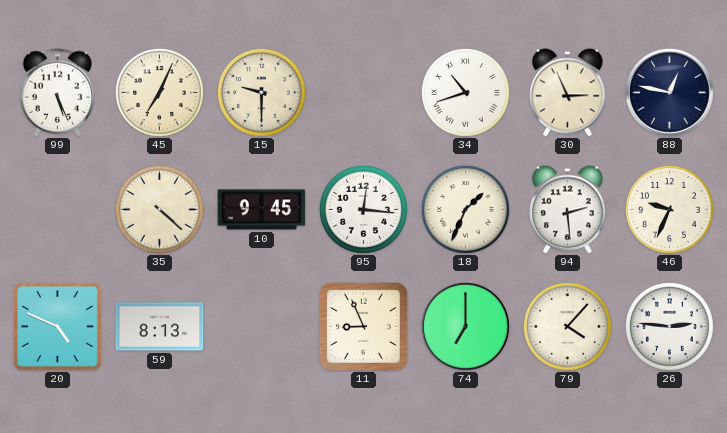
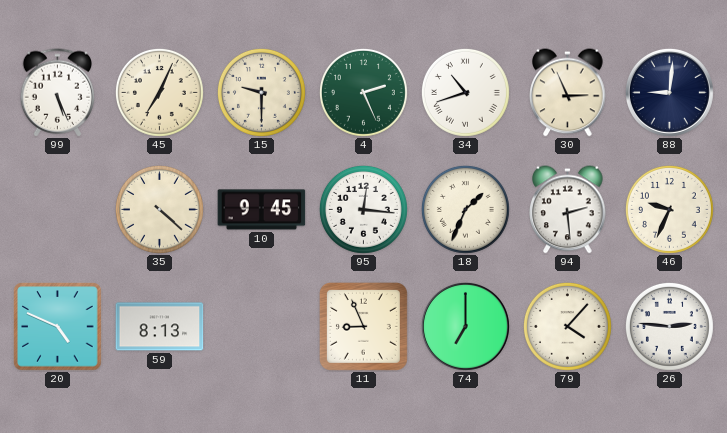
4: none -> 2:26 (363, 92)
88: 12:47 -> 9:01 (669, 92)
